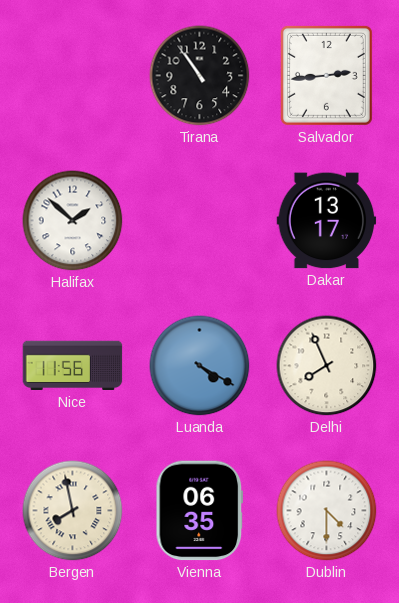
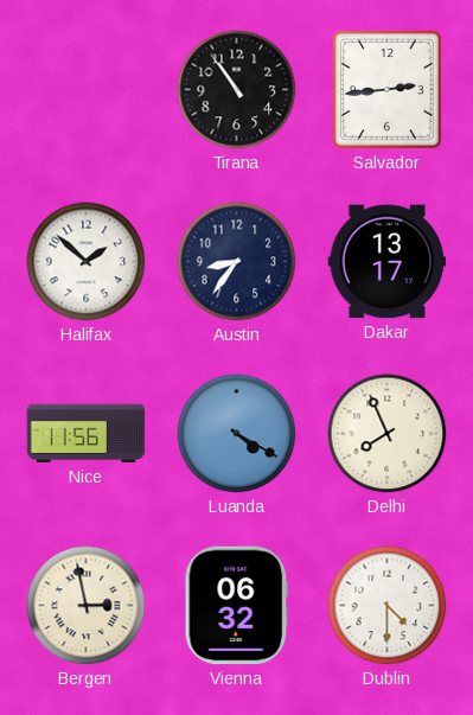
Austin: none -> 8:36 (237, 262)
Bergen: 7:58 -> 2:58 (87, 606)
Vienna: 06:35 -> 06:32 (237, 606)
